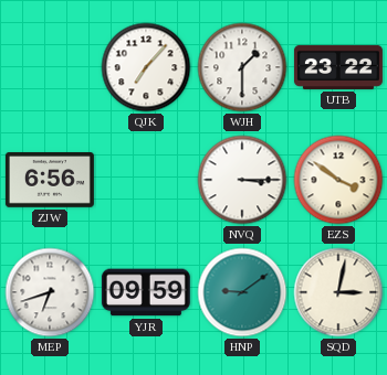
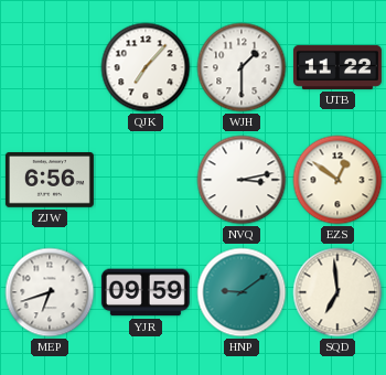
UTB: 23:22 -> 11:22 (337, 67)
NVQ: 3:15 -> 3:13 (242, 180)
EZS: 3:51 -> 12:51 (337, 180)
SQD: 3:02 -> 6:59 (337, 292)
